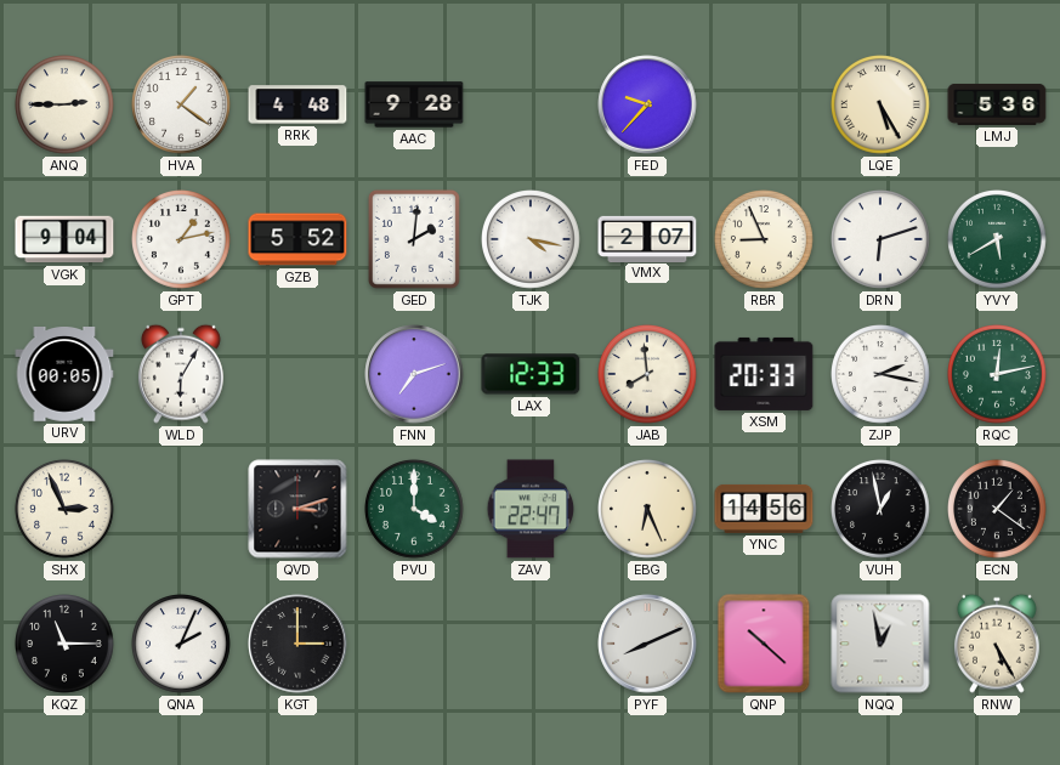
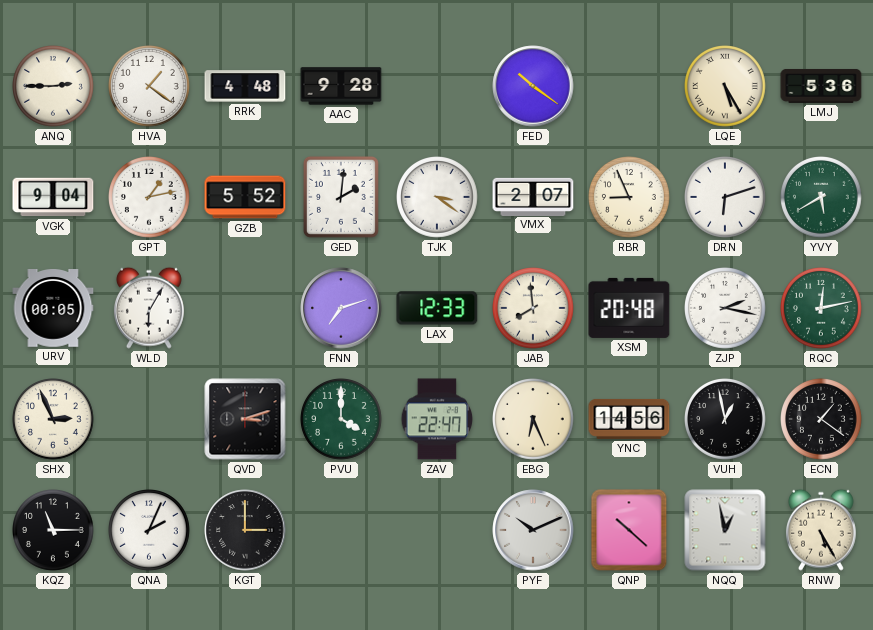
FED: 9:37 -> 10:21 (533, 86)
TJK: 4:17 -> 3:21 (438, 198)
XSM: 20:33 -> 20:48 (629, 308)
PYF: 8:11 -> 10:11 (533, 530)
